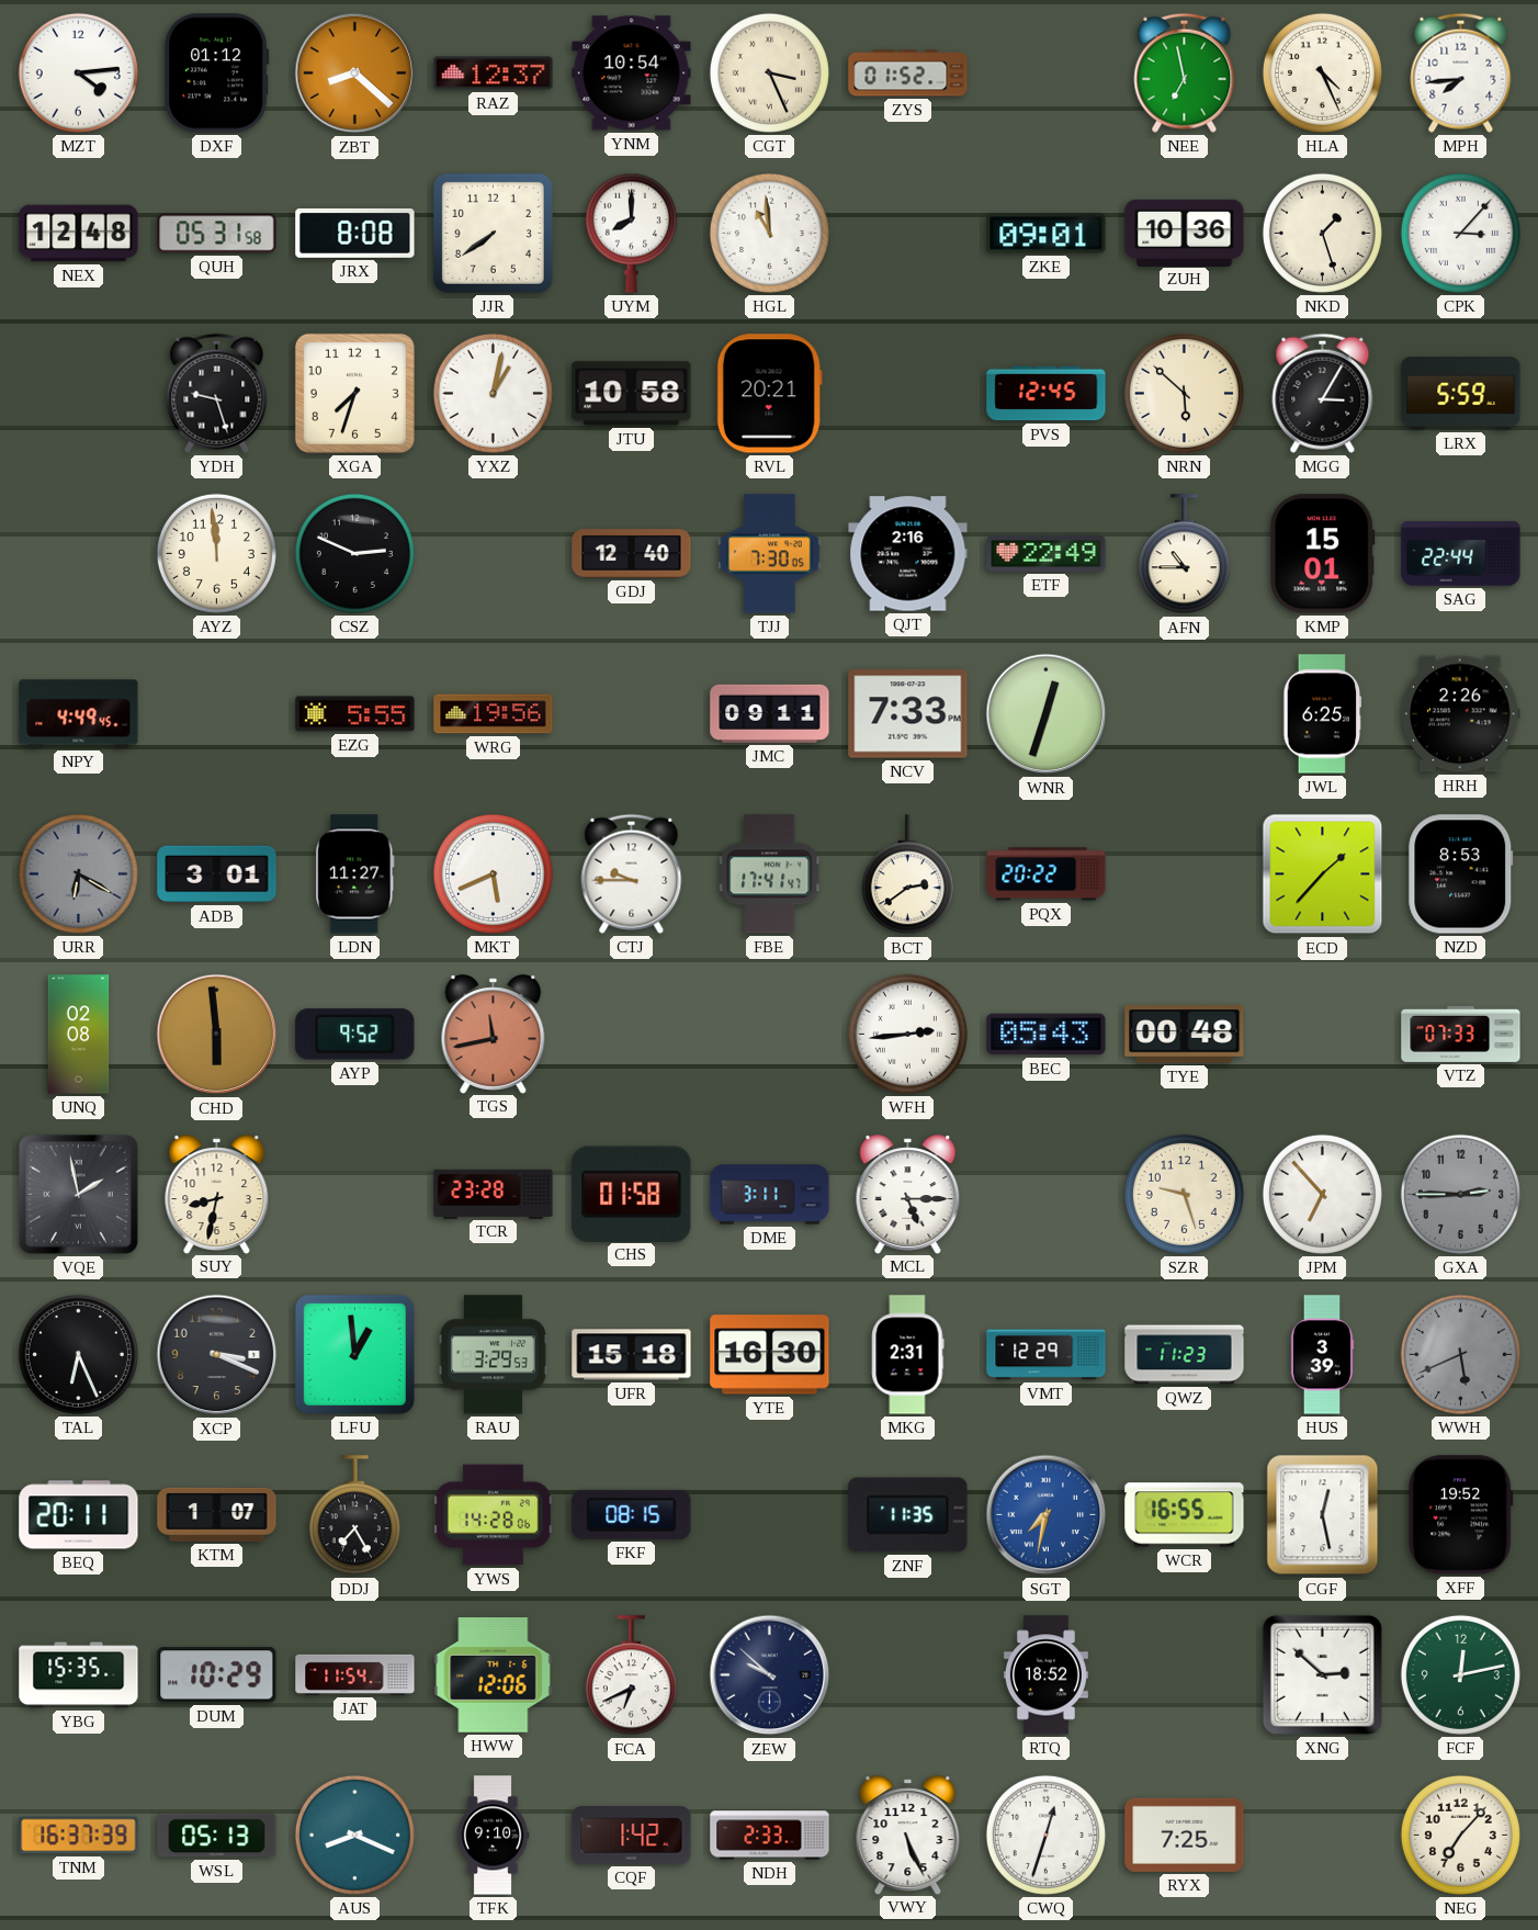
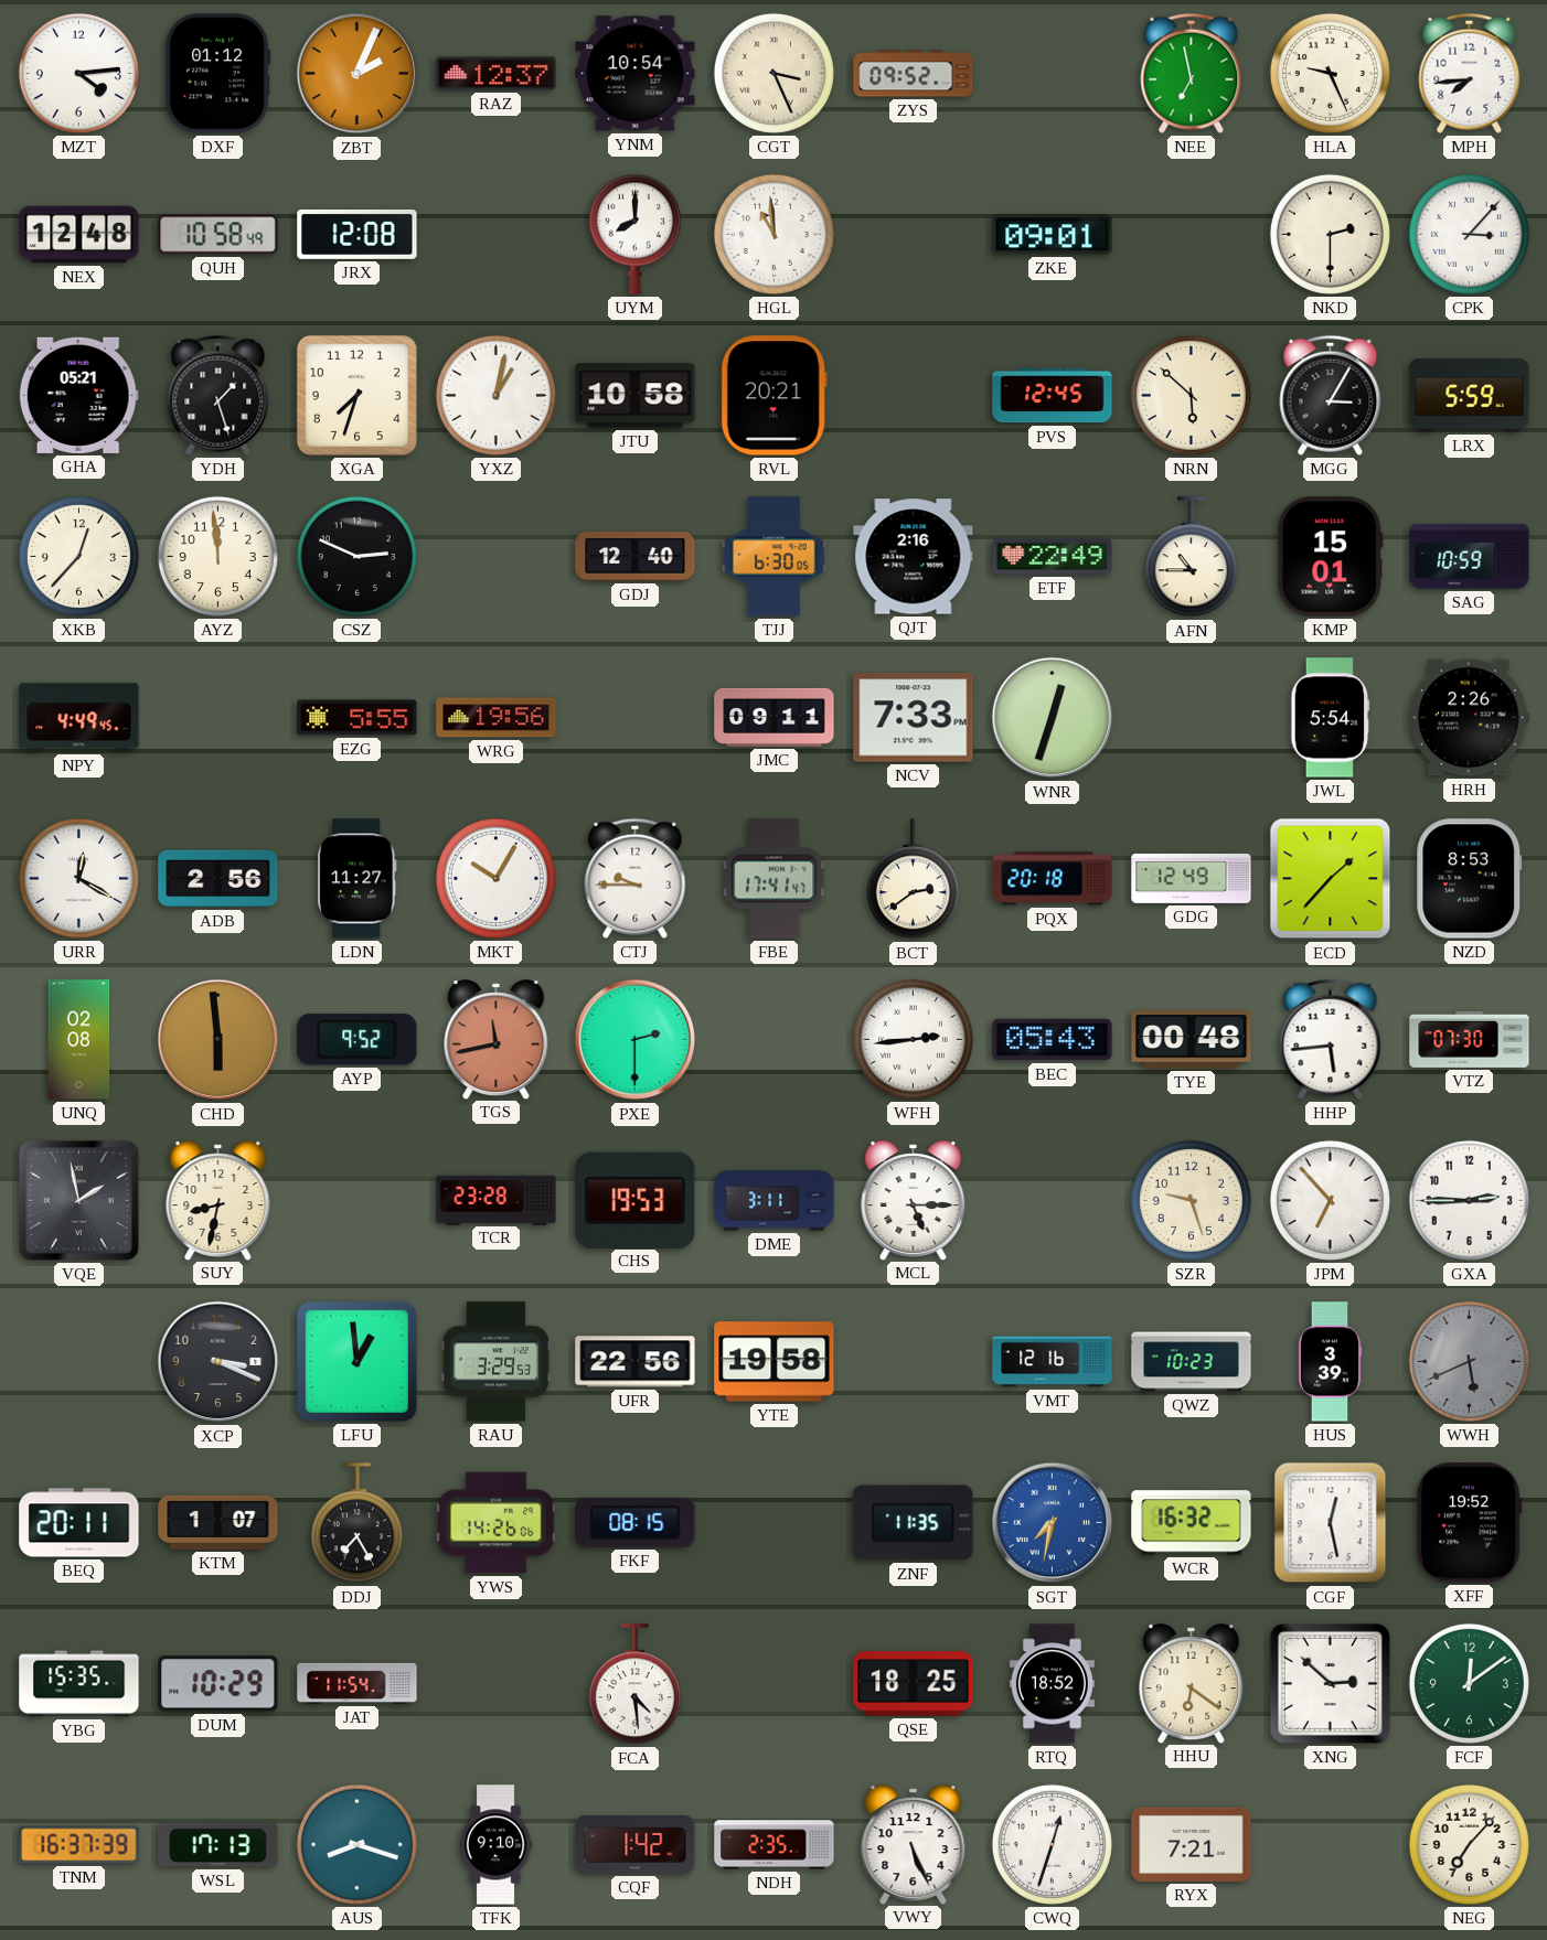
ZBT: 8:22 -> 2:04 (358, 74)
ZYS: 01:52 -> 09:52 (914, 74)
HLA: 4:26 -> 9:26 (1330, 73)
QUH: 05:31 -> 10:58 (218, 235)
JRX: 8:08 -> 12:08 (358, 234)
JJR: 7:39 -> none (493, 233)
ZUH: 10:36 -> none (1185, 233)
NKD: 1:27 -> 2:30 (1330, 234)
GHA: none -> 05:21 (78, 395)
YDH: 9:27 -> 1:27 (218, 395)
XKB: none -> 12:37 (78, 556)
TJJ: 7:30 -> 6:30 (775, 557)
SAG: 22:44 -> 10:59 (1470, 557)
JWL: 6:25 -> 5:54 (1331, 718)
URR: 6:20 -> 12:20 (78, 878)
URR dial: grey -> white (78, 878)
ADB: 3:01 -> 2:56 (218, 879)
MKT: 5:41 -> 10:05 (495, 878)
PQX: 20:22 -> 20:18 (1053, 879)
GDG: none -> 12:49 (1192, 878)
PXE: none -> 2:30 (636, 1040)
HHP: none -> 5:44 (1331, 1039)
VTZ: 07:33 -> 07:30 (1470, 1039)
CHS: 01:58 -> 19:53 (636, 1200)
GXA dial: grey -> white (1469, 1200)
TAL: 6:26 -> none (78, 1354)
UFR: 15:18 -> 22:56 (636, 1362)
YTE: 16:30 -> 19:58 (775, 1362)
MKG: 2:31 -> none (908, 1355)
VMT: 12:29 -> 12:16 (1053, 1362)
QWZ: 11:23 -> 10:23 (1192, 1362)
YWS: 14:28 -> 14:26 (495, 1523)
WCR: 16:55 -> 16:32 (1192, 1523)
HWW: 12:06 -> none (494, 1675)
FCA: 6:41 -> 4:29 (634, 1684)
ZEW: 9:52 -> none (770, 1675)
QSE: none -> 18:25 (914, 1684)
HHU: none -> 6:21 (1192, 1683)
FCF: 12:13 -> 12:09 (1469, 1683)
WSL: 05:13 -> 17:13 (218, 1845)
AUS: 8:19 -> 8:18 (356, 1844)
NDH: 2:33 -> 2:35 (775, 1845)
RYX: 7:25 -> 7:21 (1192, 1844)
